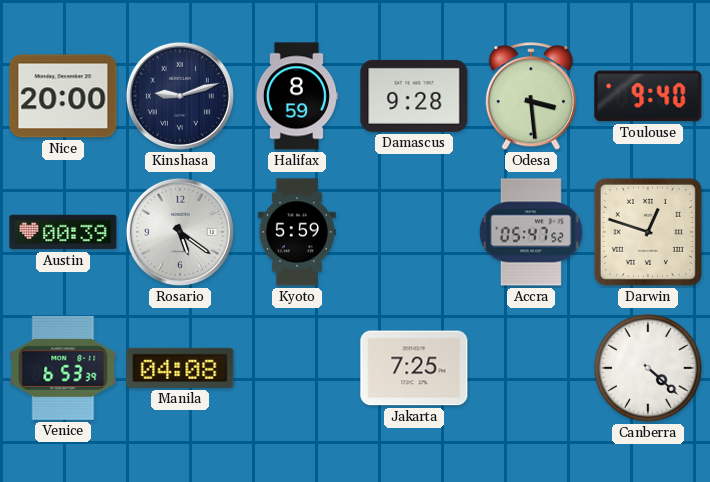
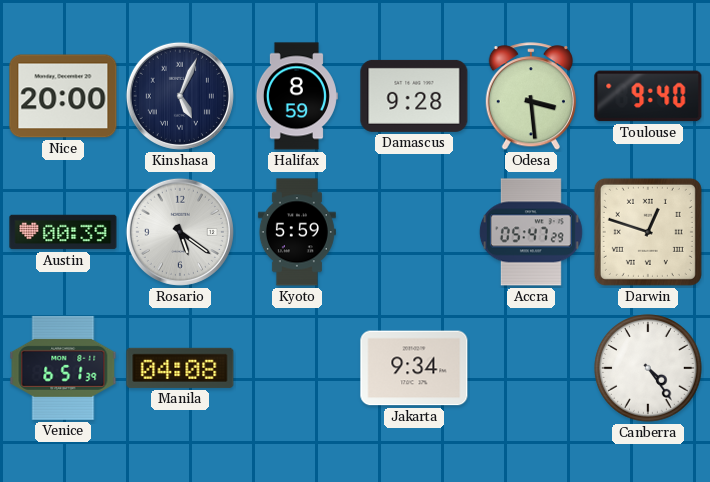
Kinshasa: 9:12 -> 5:04 (180, 96)
Accra: 05:47:52 -> 05:47:29 (531, 232)
Venice: 6:53 -> 6:51 (63, 368)
Jakarta: 7:25 -> 9:34 (414, 368)
Canberra: 4:22 -> 4:24 (648, 368)
